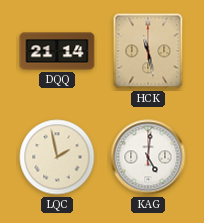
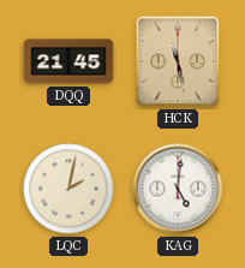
DQQ: 21:14 -> 21:45 (68, 61)
LQC: 1:58 -> 2:02 (68, 189)
